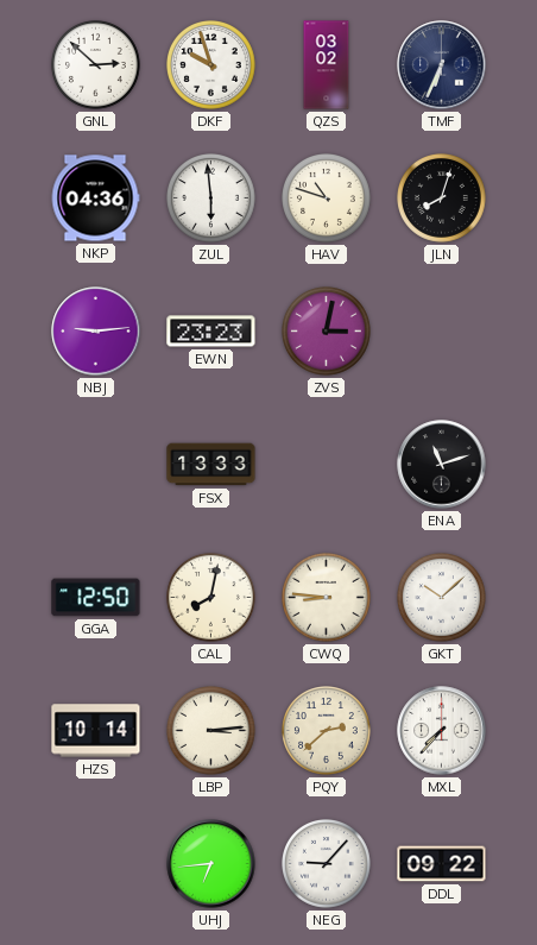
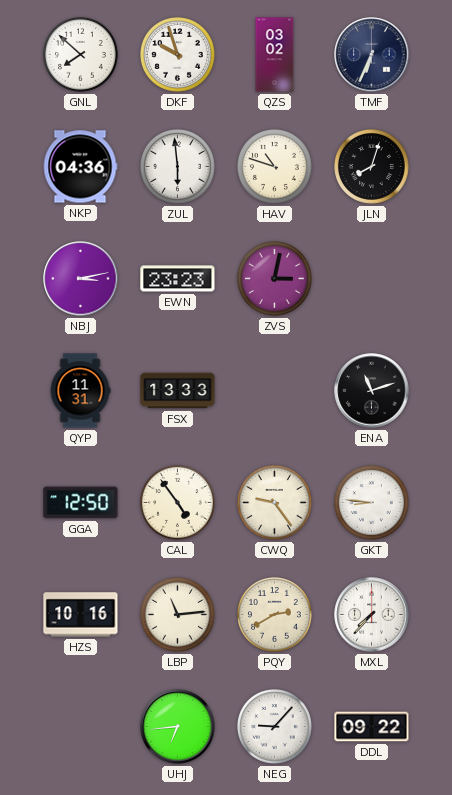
GNL: 2:52 -> 7:52 (81, 55)
NBJ: 9:14 -> 3:13 (81, 279)
QYP: none -> 11:31 (80, 391)
CAL: 8:02 -> 4:54 (178, 503)
CWQ: 8:46 -> 9:24 (275, 503)
GKT: 10:08 -> 8:46 (372, 503)
HZS: 10:14 -> 10:16 (81, 615)
LBP: 3:14 -> 11:14 (178, 615)
PQY: 2:38 -> 2:40 (275, 615)
